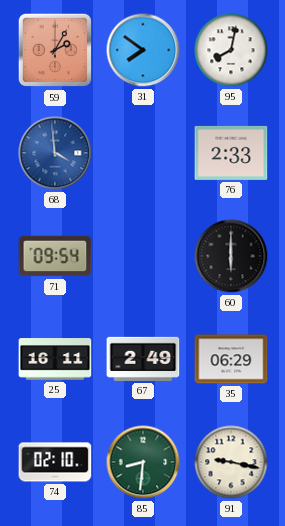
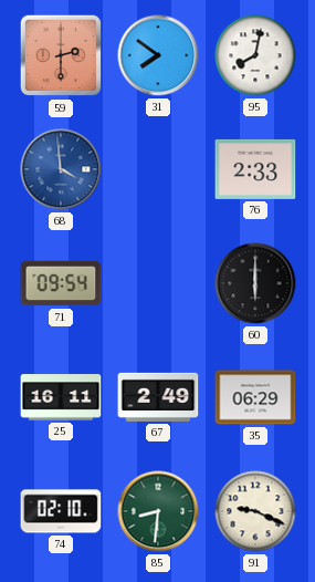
59: 2:05 -> 2:30 (61, 55)
91: 9:17 -> 9:19 (255, 511)
